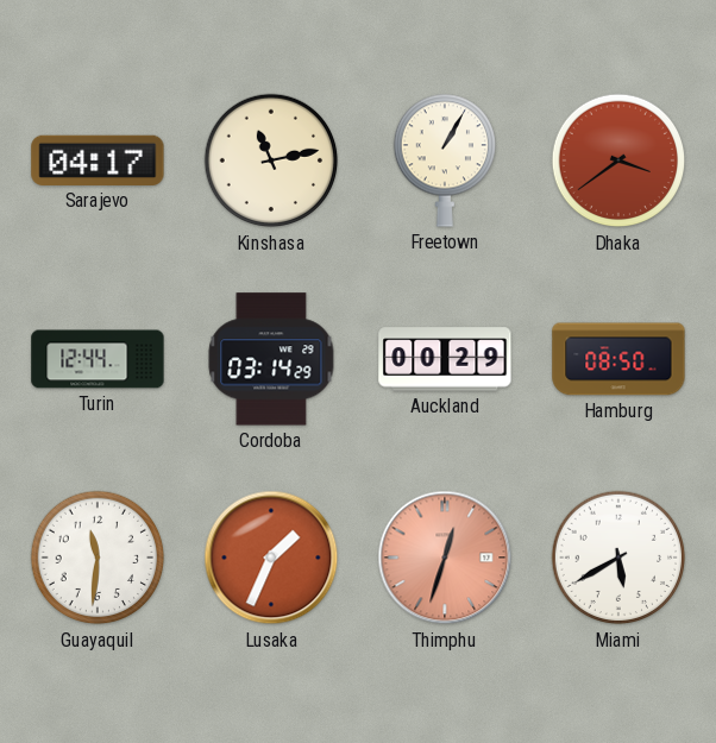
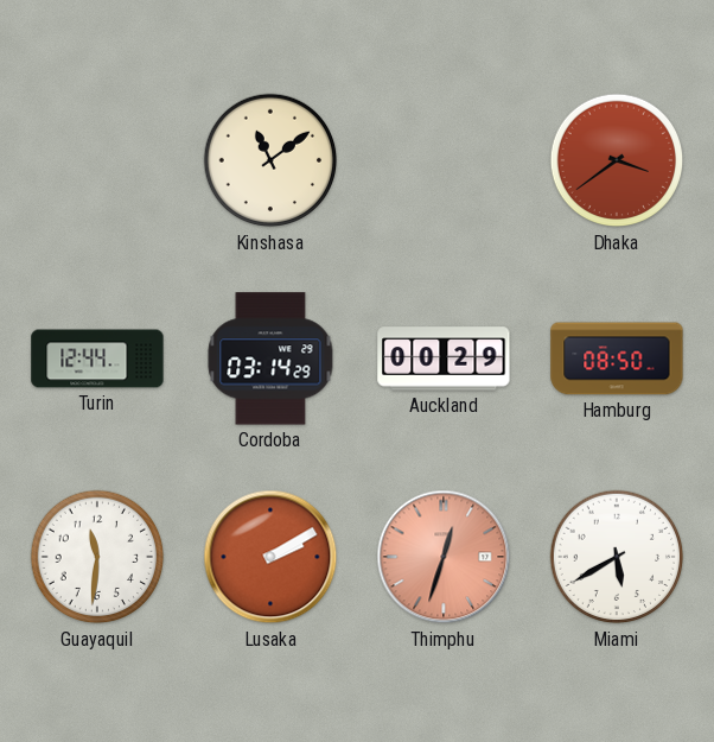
Sarajevo: 04:17 -> none (98, 160)
Kinshasa: 11:13 -> 11:09 (270, 160)
Freetown: 1:05 -> none (444, 160)
Lusaka: 1:34 -> 2:10 (270, 557)
